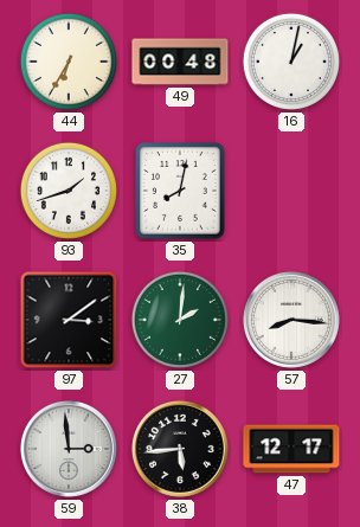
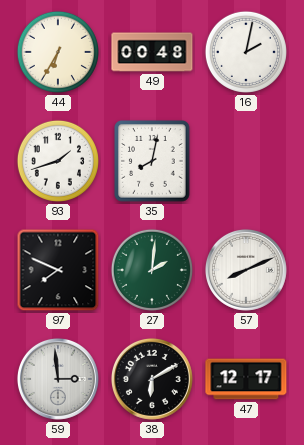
16: 1:02 -> 2:02 (246, 52)
97: 3:09 -> 7:49 (58, 270)
57: 8:16 -> 8:11 (246, 270)
38: 5:44 -> 6:10 (152, 379)
